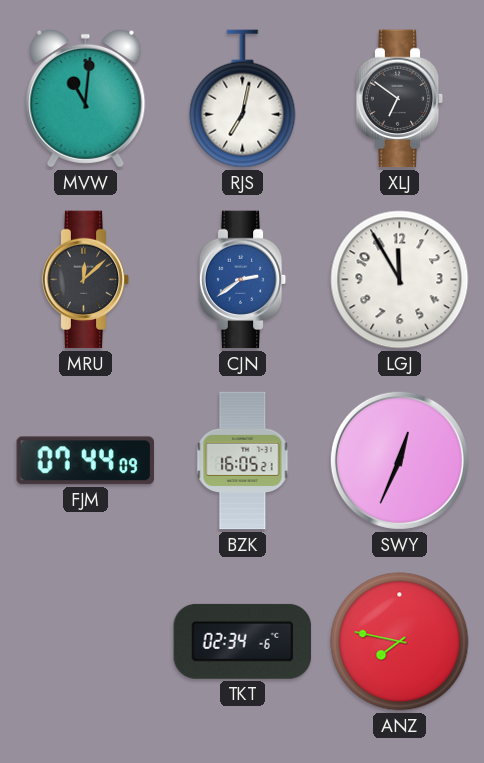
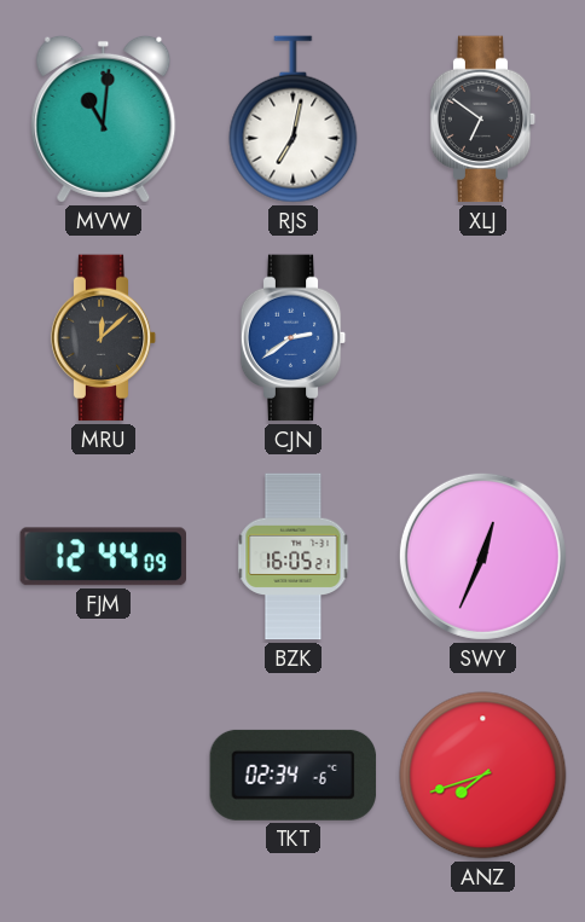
LGJ: 11:55 -> none (400, 280)
FJM: 07:44 -> 12:44 (103, 557)
ANZ: 7:47 -> 7:42 (483, 776)
